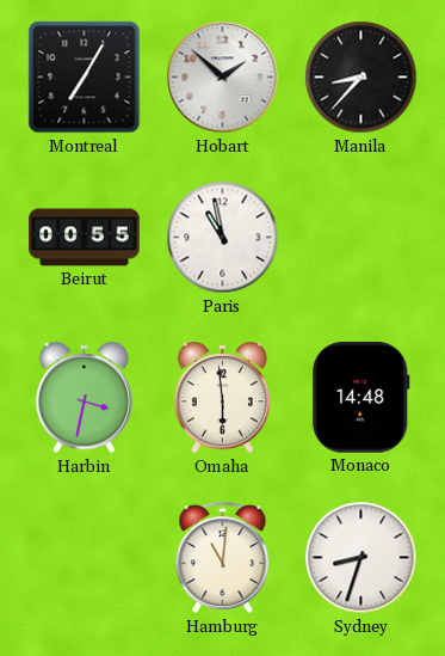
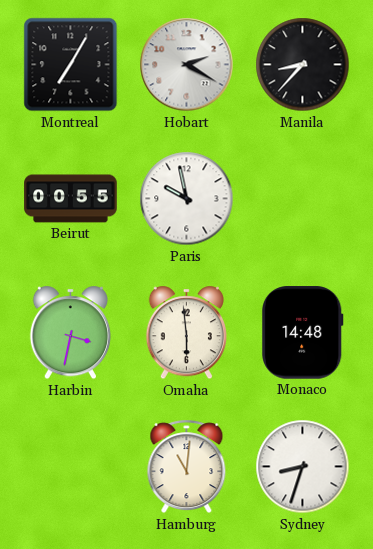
Hobart: 1:52 -> 2:20 (187, 65)
Paris: 10:58 -> 9:58 (187, 199)
